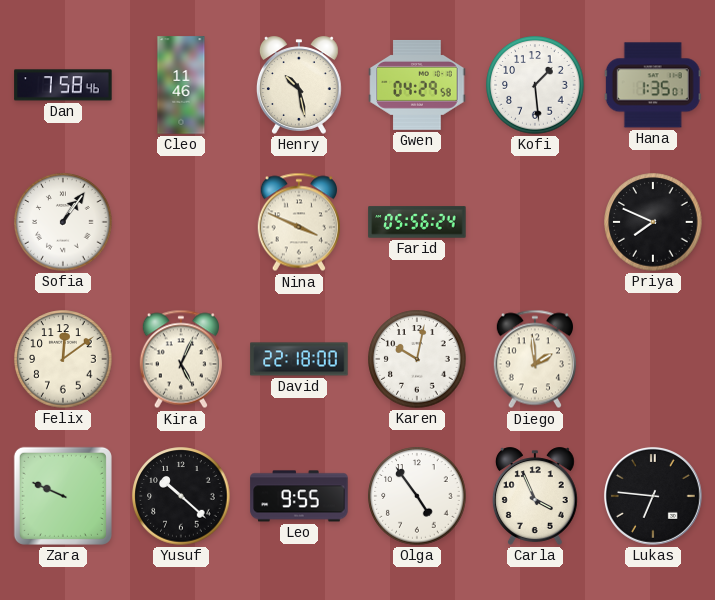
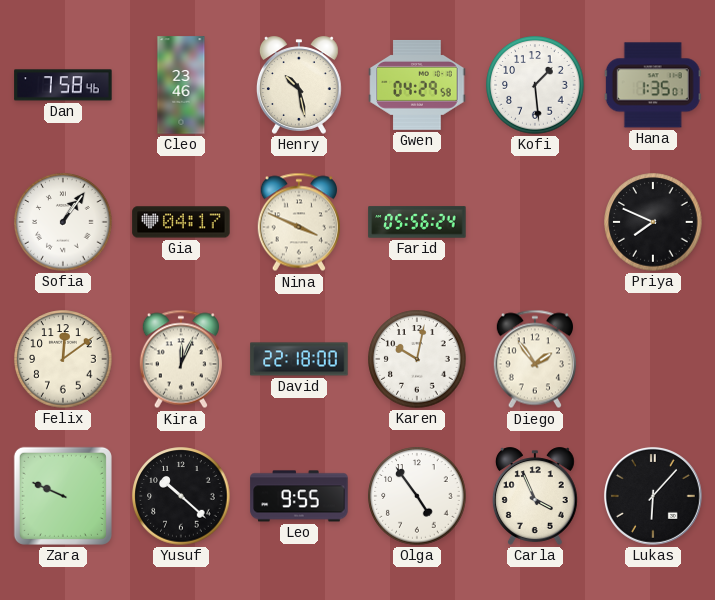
Cleo: 11:46 -> 23:46 (181, 85)
Gia: none -> 04:17 (181, 222)
Kira: 5:04 -> 12:04 (181, 359)
Diego: 1:59 -> 1:54 (535, 359)
Lukas: 6:46 -> 6:07 (653, 496)
